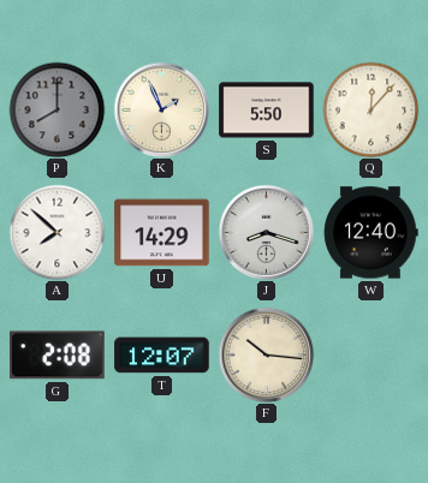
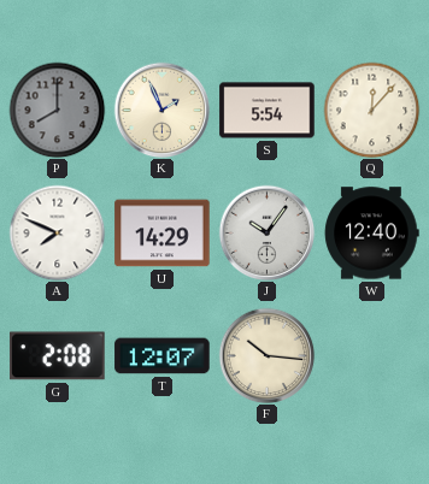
S: 5:50 -> 5:54 (268, 111)
A: 7:52 -> 7:49 (57, 232)
J: 8:18 -> 10:06 (266, 232)
